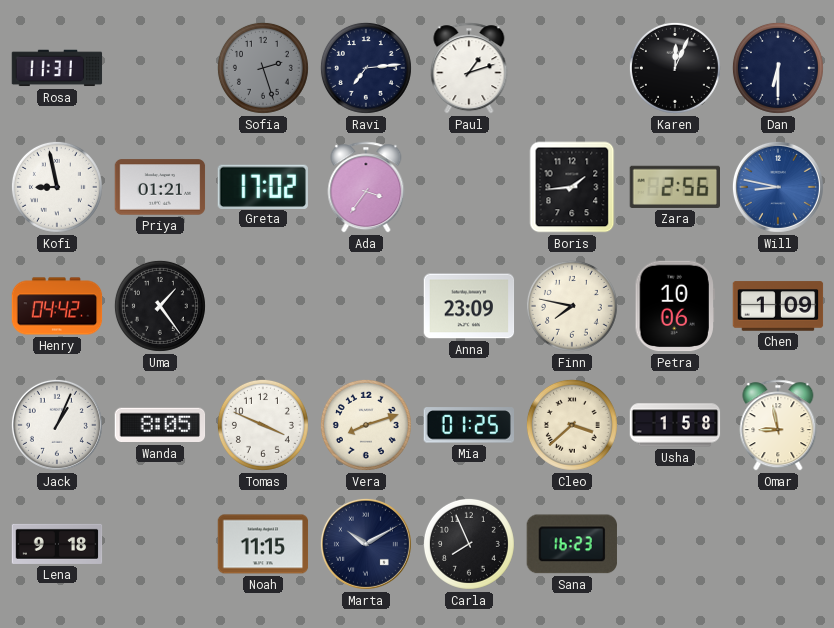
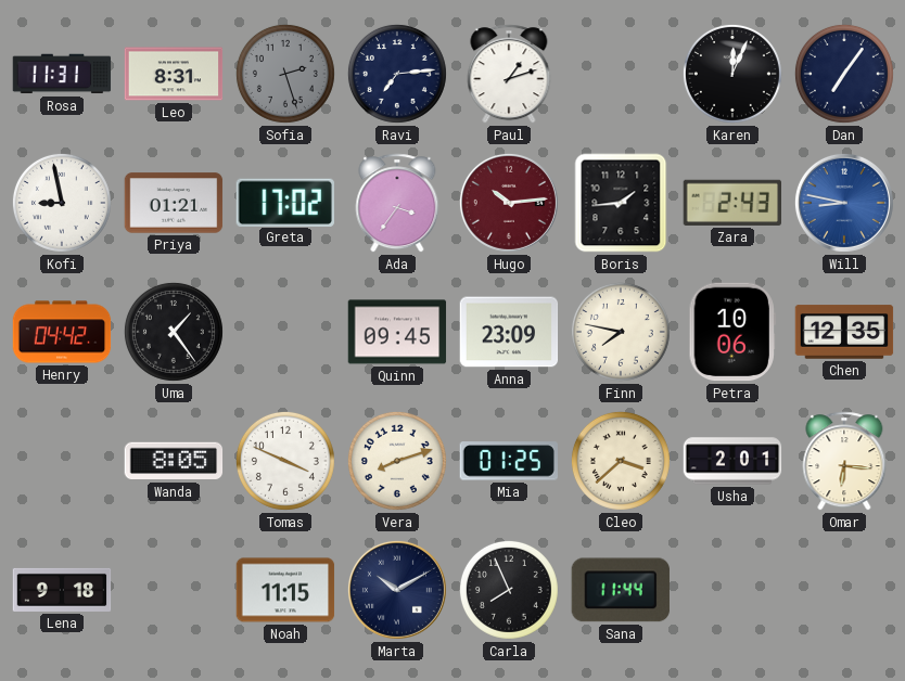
Leo: none -> 8:31 (174, 74)
Dan: 6:30 -> 7:06 (844, 74)
Hugo: none -> 10:14 (509, 203)
Zara: 2:56 -> 2:43 (731, 203)
Quinn: none -> 09:45 (397, 332)
Chen: 1:09 -> 12:35 (844, 332)
Jack: 1:04 -> none (57, 425)
Usha: 1:58 -> 2:01 (732, 461)
Omar: 8:58 -> 6:16 (844, 461)
Sana: 16:23 -> 11:44 (621, 590)
